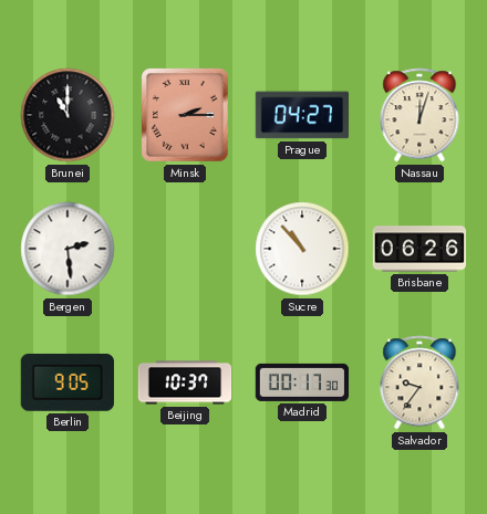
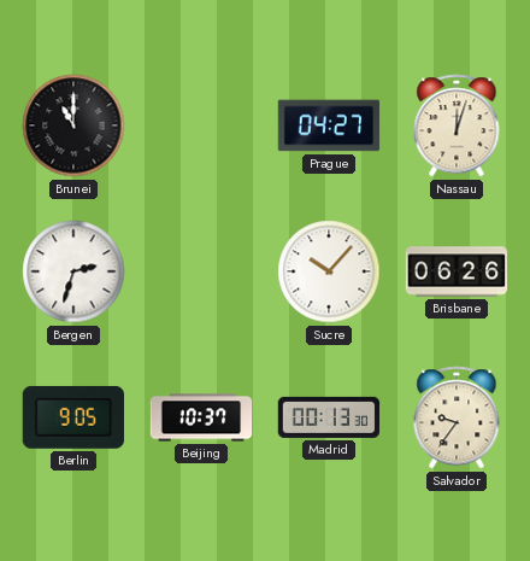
Minsk: 2:15 -> none (186, 115)
Bergen: 2:29 -> 2:33 (73, 271)
Sucre: 10:53 -> 10:07 (329, 271)
Madrid: 00:17 -> 00:13 (329, 417)
